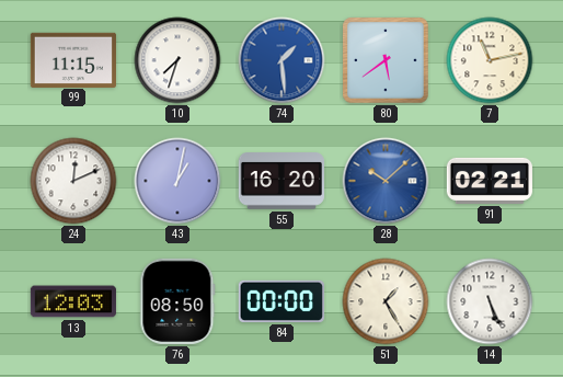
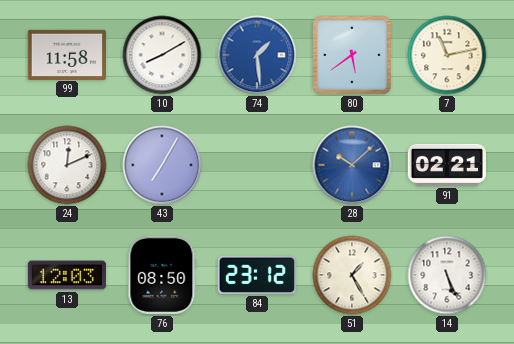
99: 11:15 -> 11:58 (67, 54)
10: 7:33 -> 8:10 (162, 55)
43: 1:02 -> 7:05 (162, 165)
55: 16:20 -> none (281, 181)
84: 00:00 -> 23:12 (257, 275)
